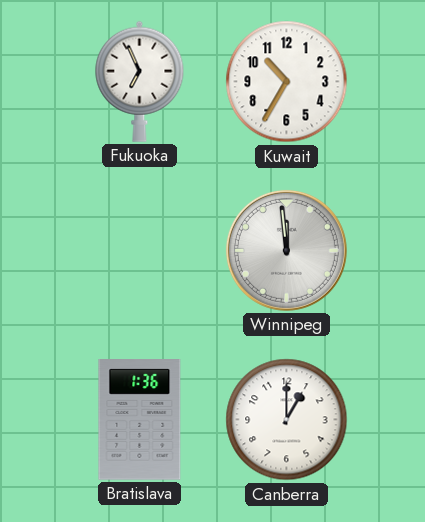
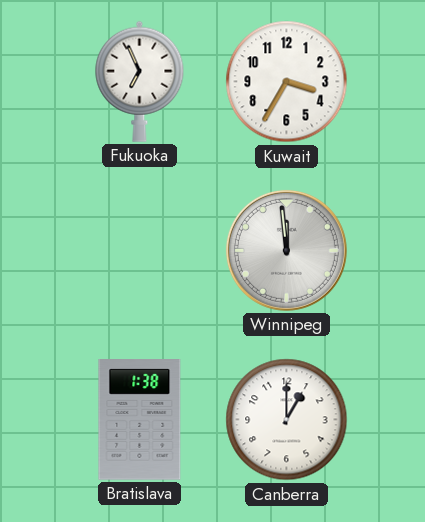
Kuwait: 10:35 -> 3:35 (287, 82)
Bratislava: 1:36 -> 1:38 (140, 420)
